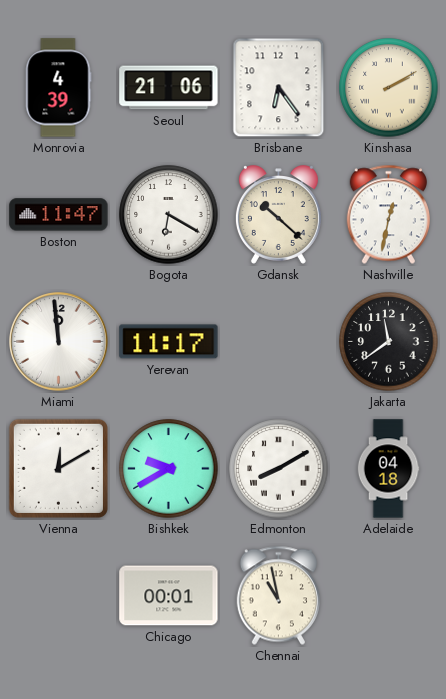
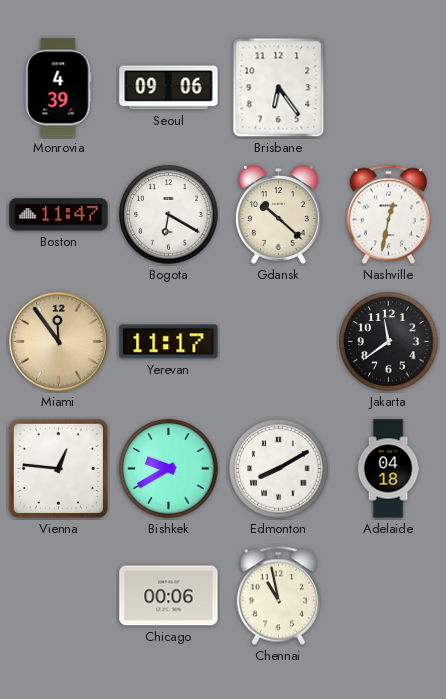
Seoul: 21:06 -> 09:06 (169, 88)
Kinshasa: 2:10 -> none (389, 88)
Miami: 11:59 -> 11:54 (59, 342)
Miami dial: white -> champagne (59, 342)
Vienna: 12:10 -> 12:46 (58, 468)
Chicago: 00:01 -> 00:06 (169, 596)
